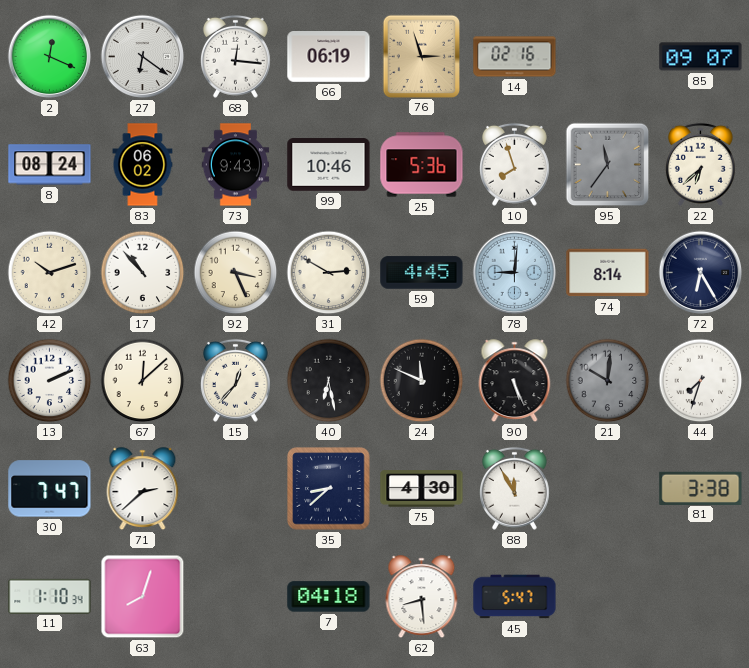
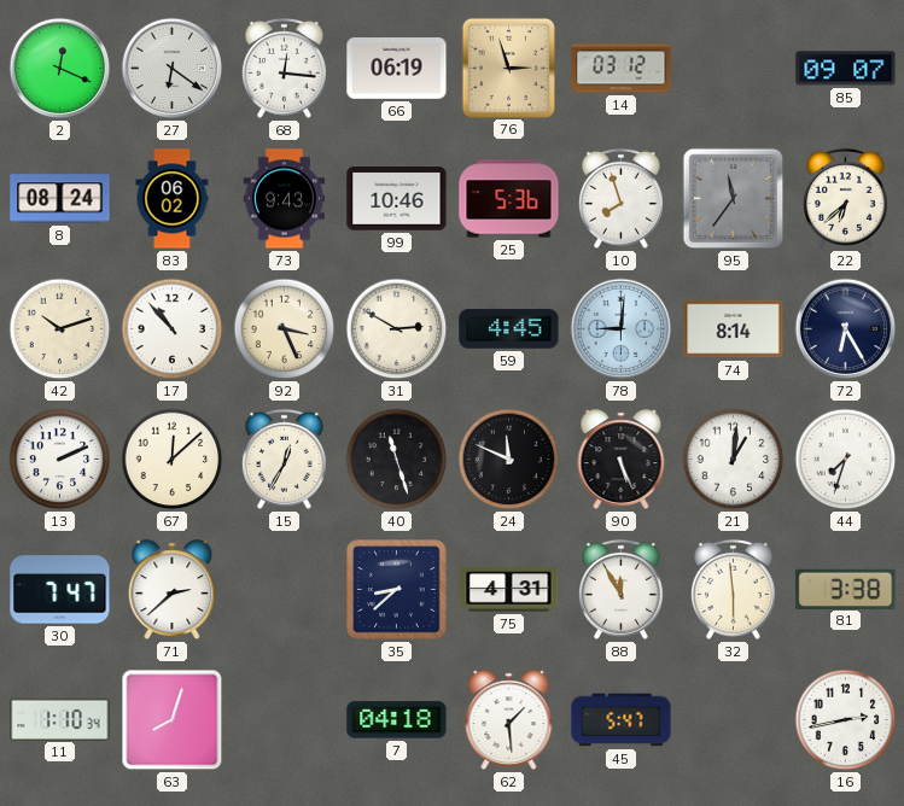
14: 02:16 -> 03:12 (622, 69)
15: 12:37 -> 12:35 (284, 459)
40: 6:28 -> 11:27 (397, 460)
21: 10:01 -> 1:01 (734, 460)
21 dial: grey -> white (734, 460)
75: 4:30 -> 4:31 (509, 590)
32: none -> 5:59 (733, 589)
62: 8:29 -> 1:29 (509, 720)
16: none -> 2:43 (846, 720)
